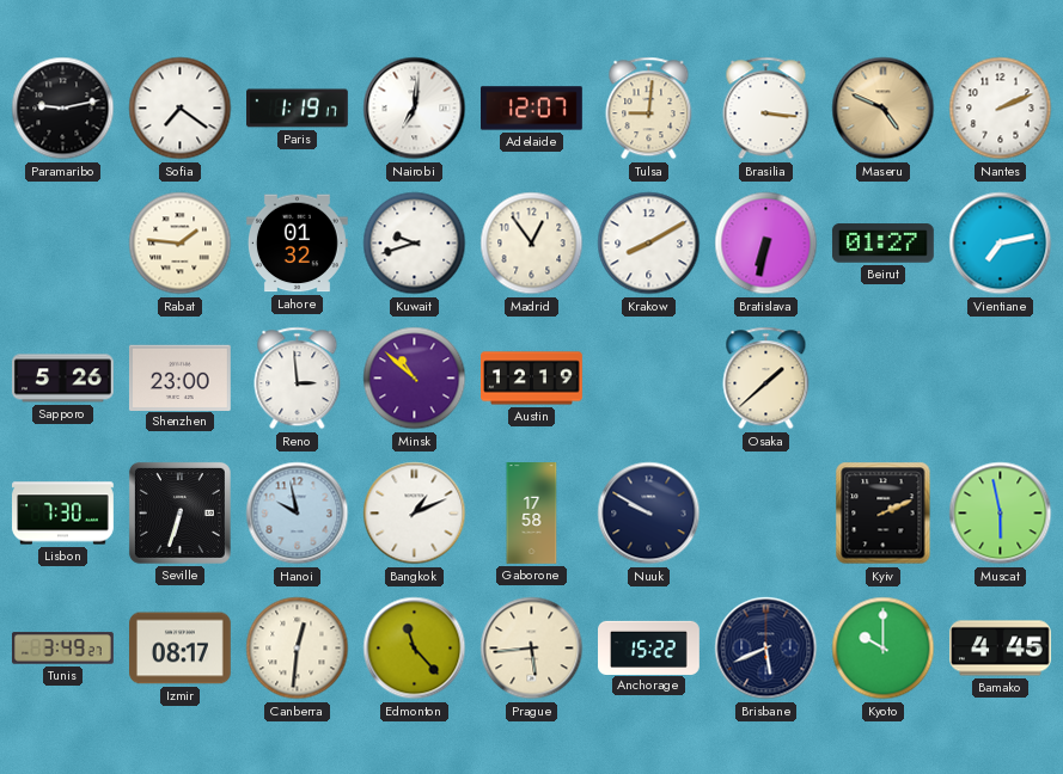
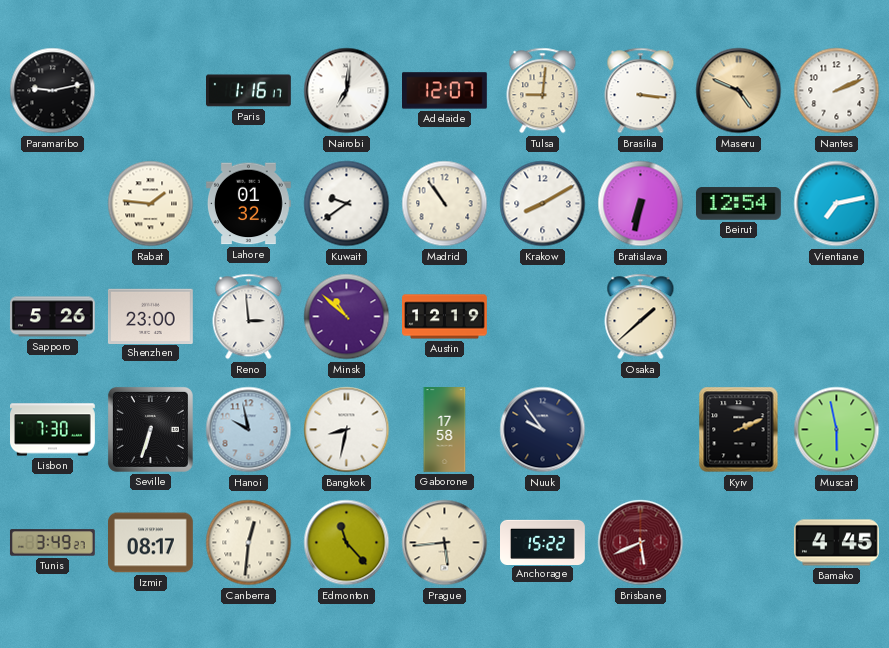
Sofia: 7:21 -> none (181, 109)
Paris: 1:19 -> 1:16 (249, 91)
Kuwait: 9:42 -> 9:39 (347, 204)
Madrid: 12:54 -> 10:54 (445, 204)
Beirut: 01:27 -> 12:54 (738, 204)
Bangkok: 1:11 -> 8:32 (347, 430)
Nuuk: 9:50 -> 9:54 (543, 430)
Brisbane dial: navy -> burgundy (641, 543)
Kyoto: 10:00 -> none (884, 649)
